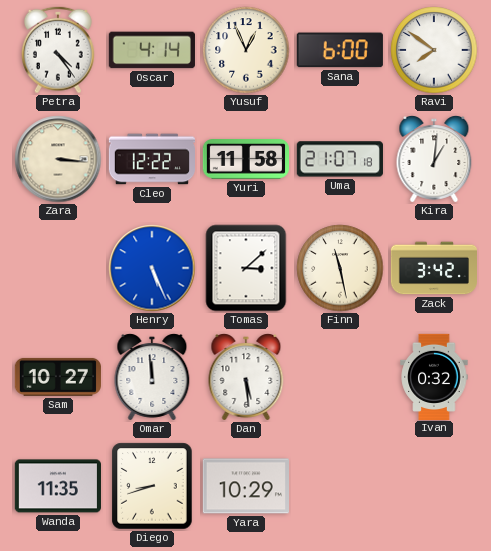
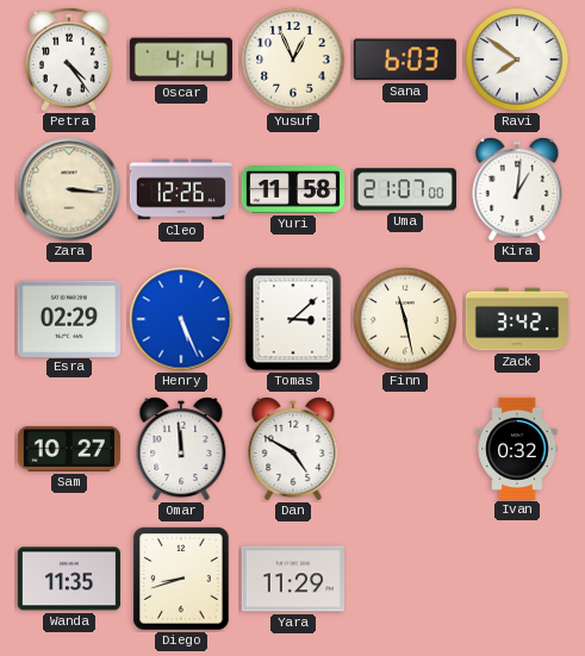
Sana: 6:00 -> 6:03 (405, 60)
Cleo: 12:22 -> 12:26 (180, 189)
Uma: 21:07:18 -> 21:07:00 (405, 189)
Esra: none -> 02:29 (69, 318)
Dan: 5:29 -> 4:50 (293, 449)
Yara: 10:29 -> 11:29 (293, 579)
